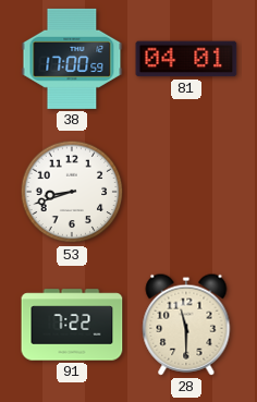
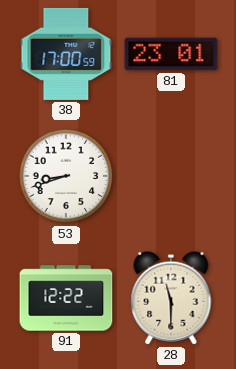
81: 04:01 -> 23:01 (171, 54)
91: 7:22 -> 12:22 (66, 298)
